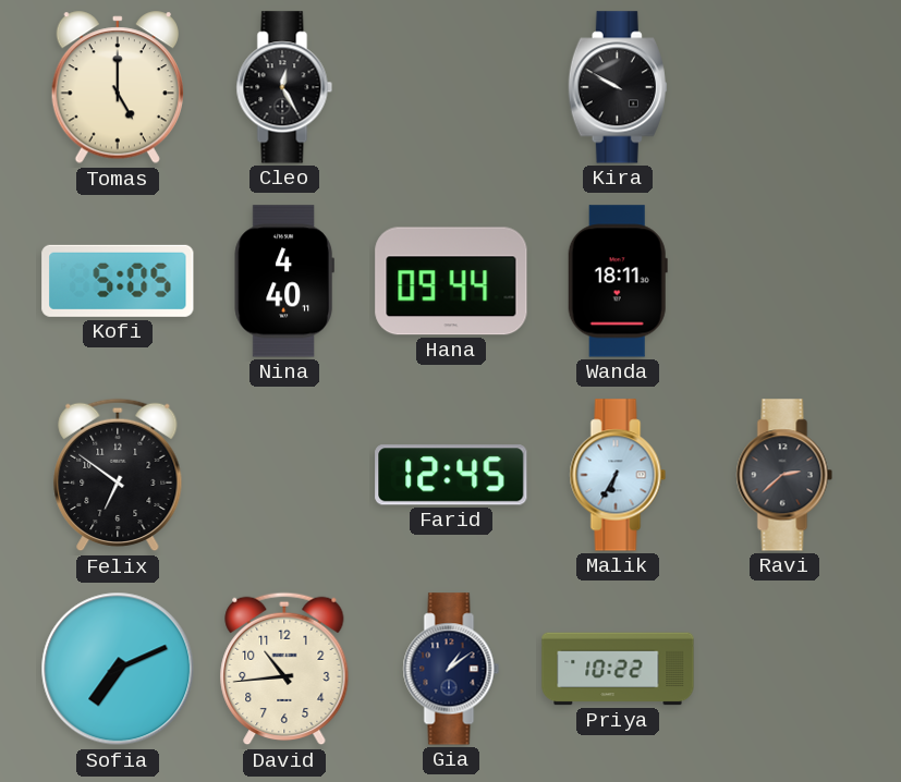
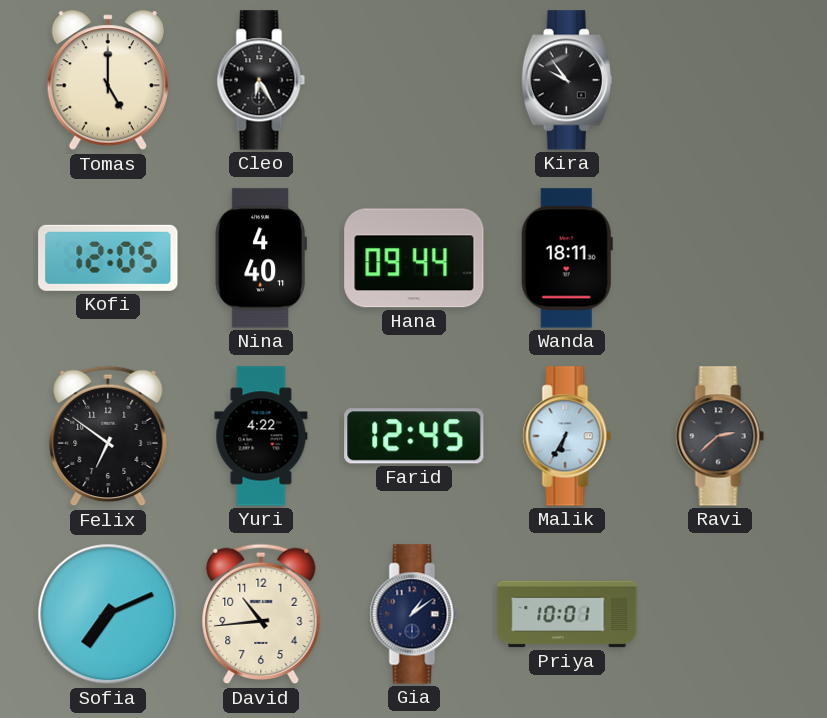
Cleo: 12:25 -> 6:25 (261, 80)
Kira: 9:50 -> 9:54 (567, 80)
Kofi: 5:05 -> 12:05 (108, 258)
Yuri: none -> 4:22 (261, 436)
Priya: 10:22 -> 10:01 (567, 614)
